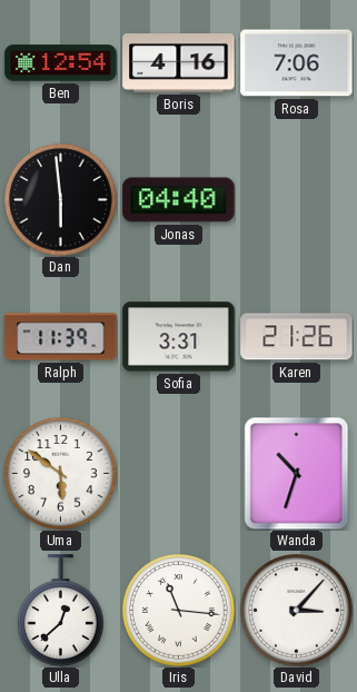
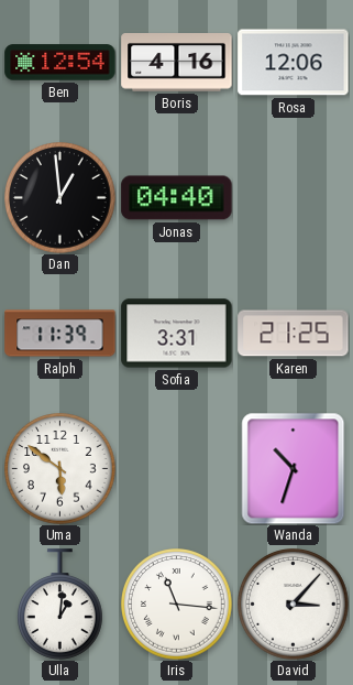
Rosa: 7:06 -> 12:06 (294, 63)
Dan: 5:59 -> 12:59 (60, 198)
Karen: 21:26 -> 21:25 (294, 334)
Ulla: 12:38 -> 1:01 (60, 605)
